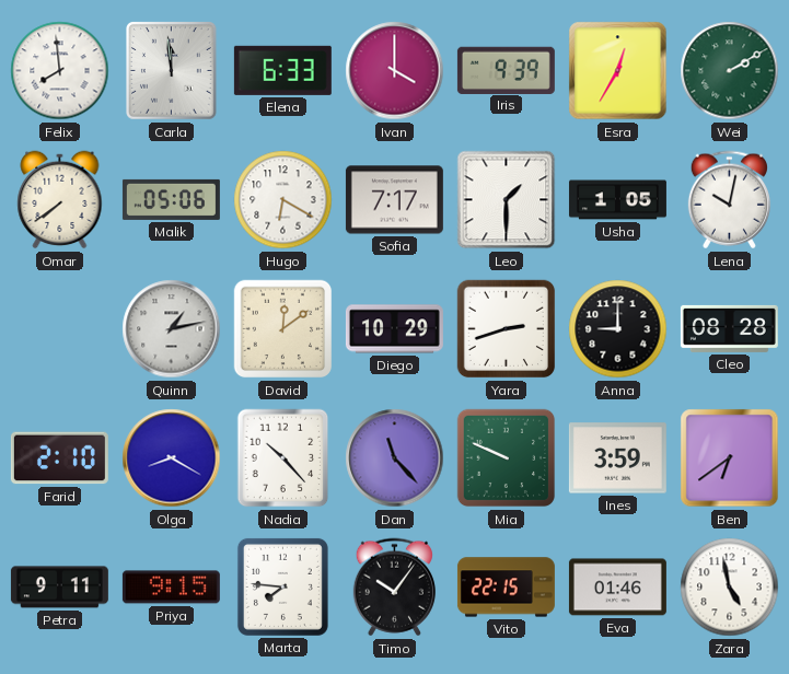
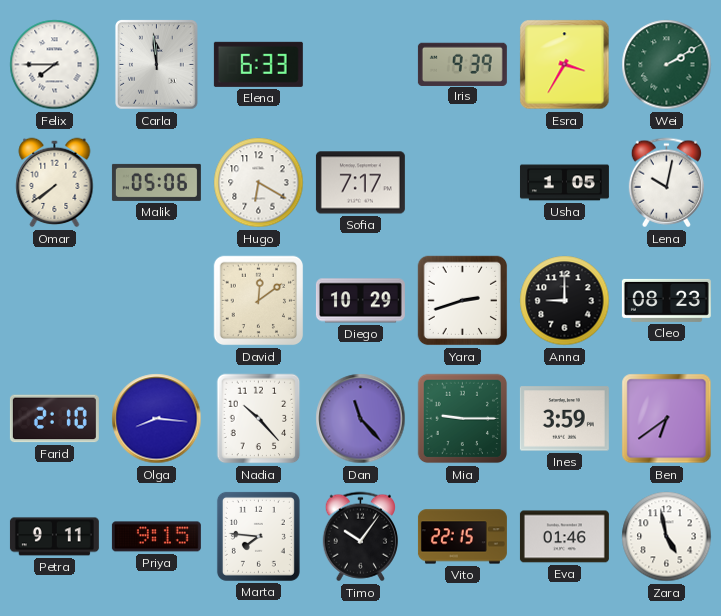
Felix: 7:59 -> 7:45 (55, 65)
Ivan: 4:00 -> none (395, 71)
Esra: 12:35 -> 3:35 (565, 65)
Leo: 1:30 -> none (507, 200)
Quinn: 1:13 -> none (172, 329)
Cleo: 08:28 -> 08:23 (666, 300)
Olga: 8:20 -> 8:16 (157, 419)
Mia: 9:49 -> 9:15 (463, 419)
